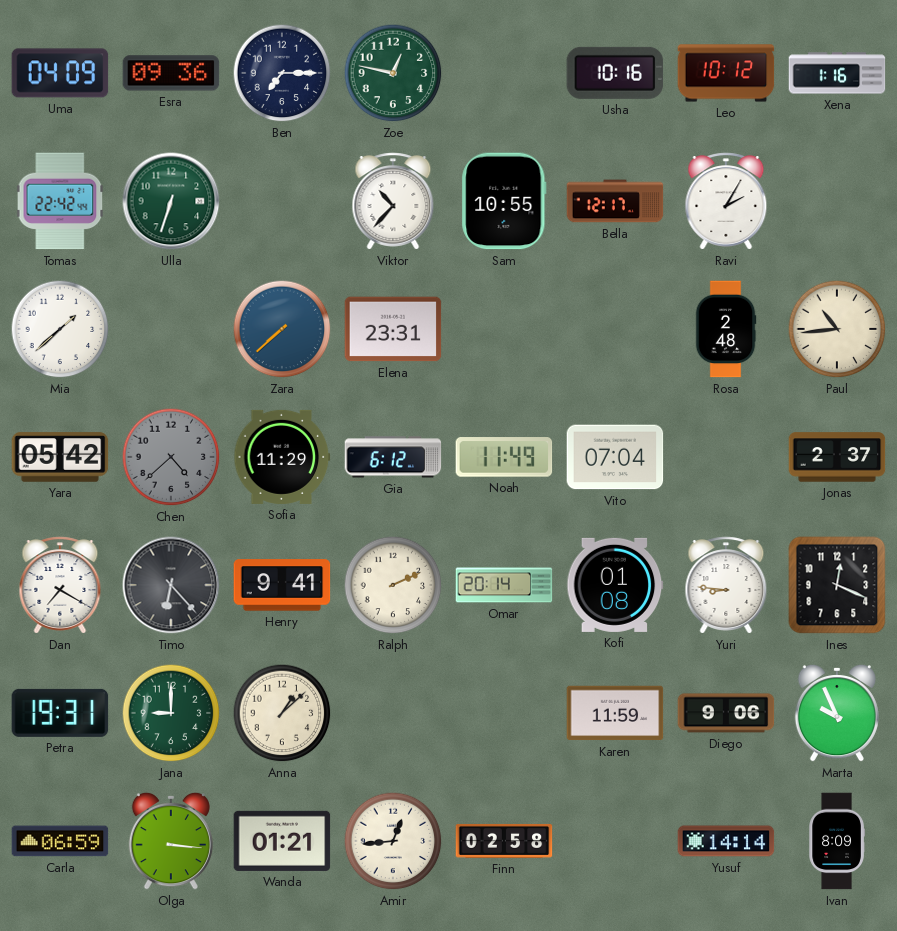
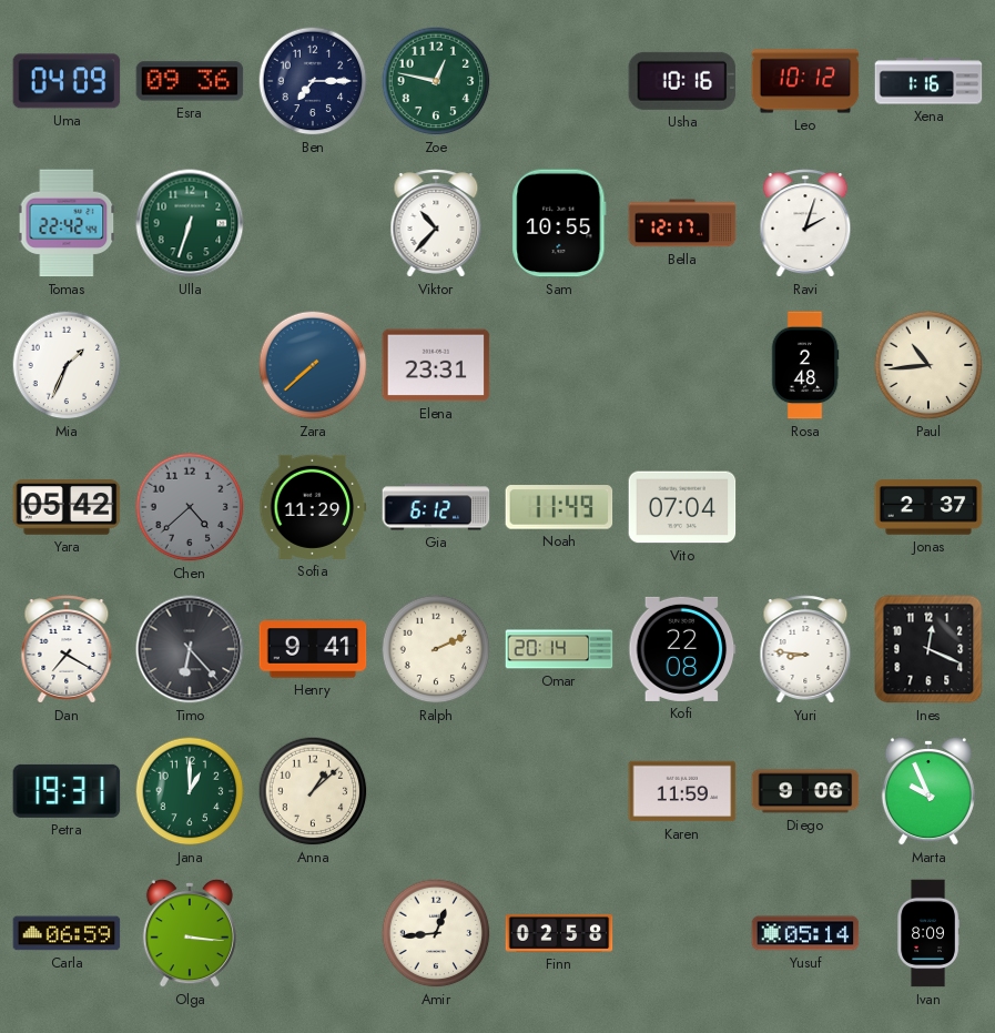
Ravi: 2:05 -> 2:03 (805, 223)
Mia: 1:38 -> 1:34 (67, 365)
Kofi: 01:08 -> 22:08 (682, 649)
Jana: 9:00 -> 1:00 (190, 791)
Wanda: 01:21 -> none (282, 841)
Yusuf: 14:14 -> 05:14 (805, 933)
